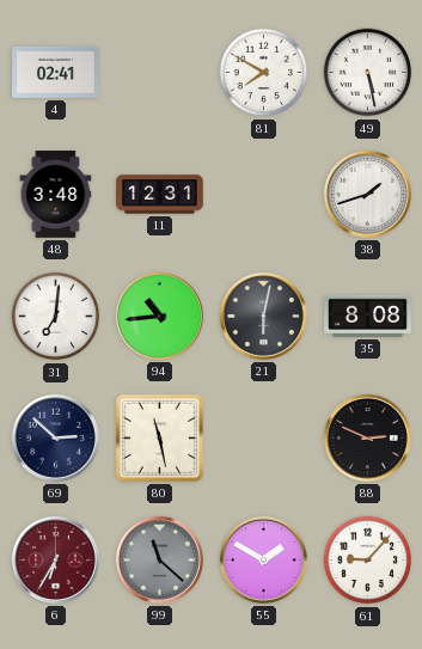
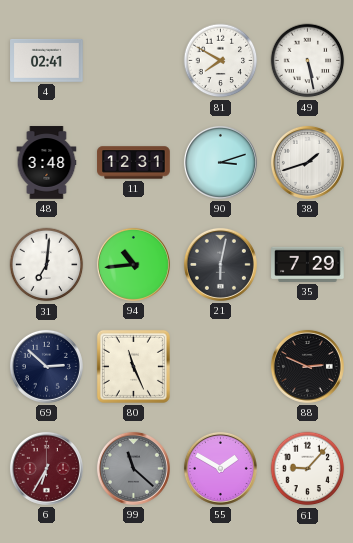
90: none -> 3:12 (220, 162)
35: 8:08 -> 7:29 (308, 264)
80: 11:28 -> 11:26 (133, 366)
